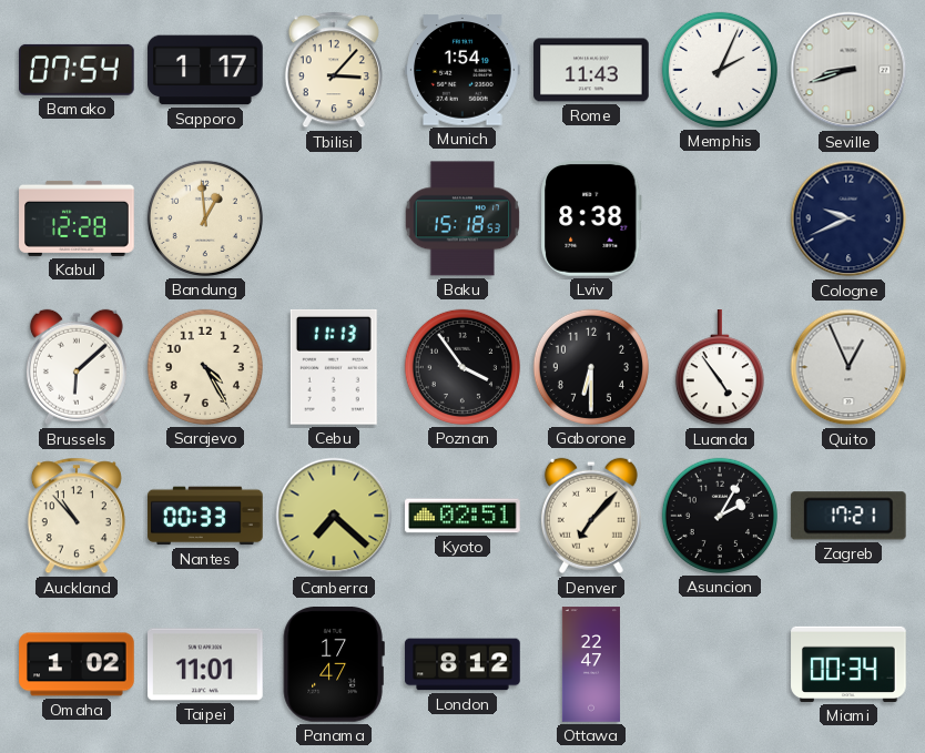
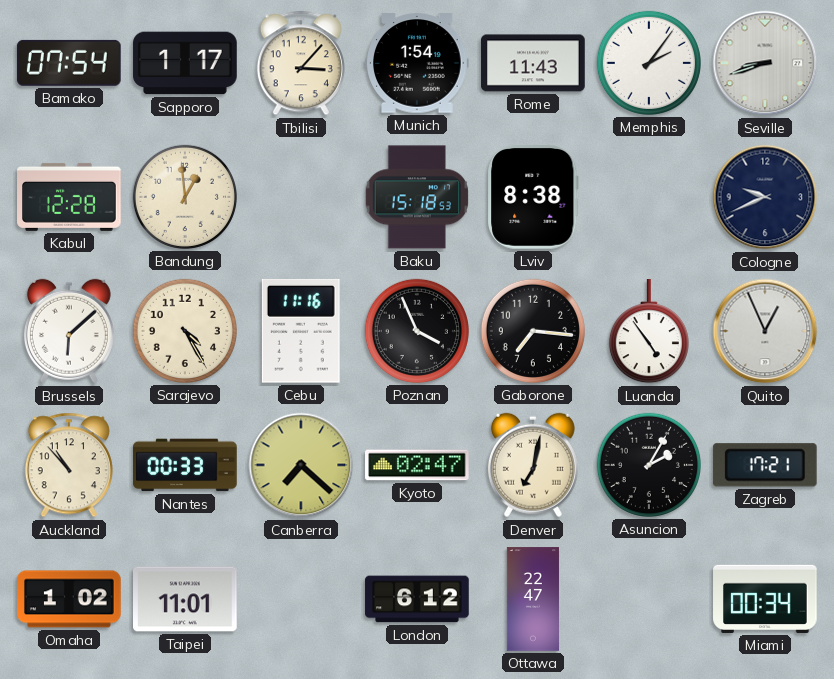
Memphis: 2:04 -> 2:06 (649, 63)
Cebu: 11:13 -> 11:16 (301, 331)
Poznan: 3:54 -> 3:56 (417, 331)
Gaborone: 6:30 -> 7:16 (533, 331)
Kyoto: 02:51 -> 02:47 (417, 465)
Denver: 7:07 -> 7:02 (533, 465)
Panama: 17:47 -> none (334, 665)
London: 8:12 -> 6:12 (417, 599)
